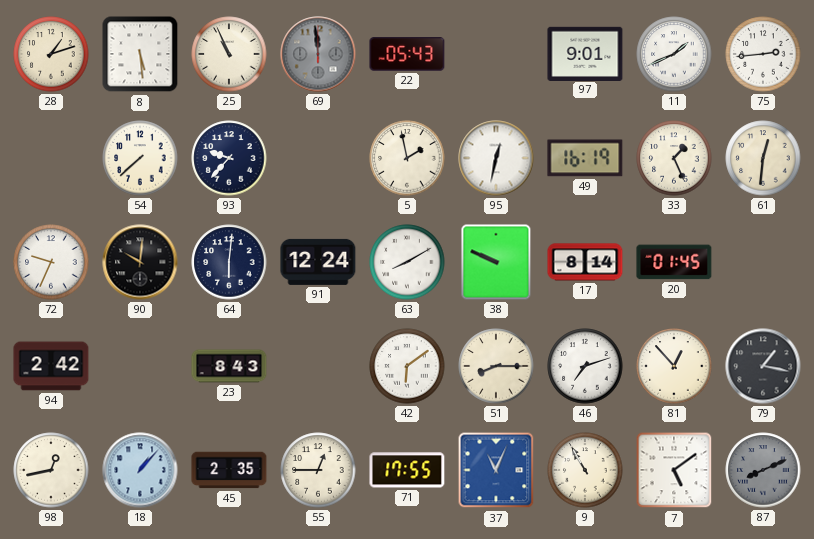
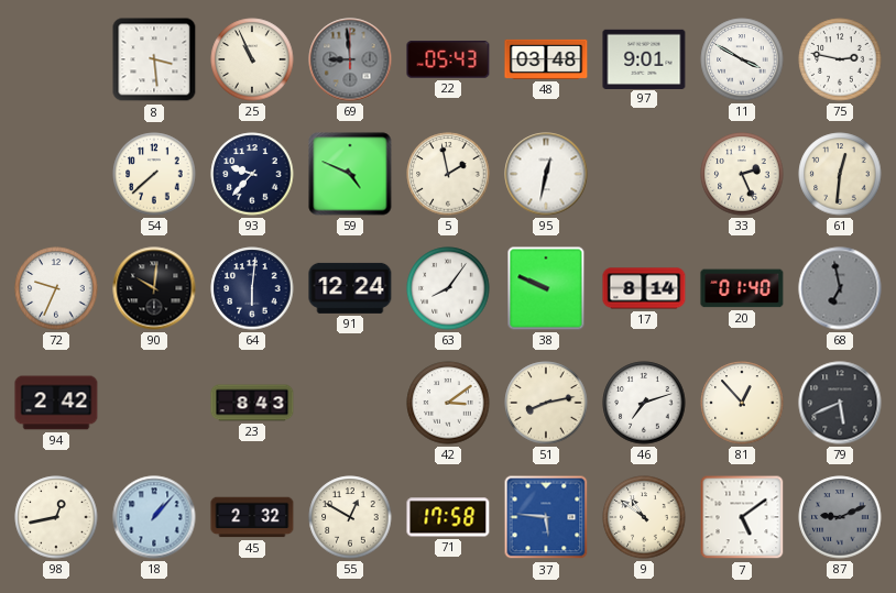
28: 1:12 -> none (51, 54)
8: 5:29 -> 3:29 (154, 59)
69: 11:59 -> 8:59 (350, 59)
48: none -> 03:48 (546, 59)
11: 1:41 -> 3:50 (742, 59)
75: 2:44 -> 2:47 (840, 59)
59: none -> 4:49 (350, 174)
49: 16:19 -> none (585, 158)
33: 1:26 -> 2:26 (742, 174)
63: 8:10 -> 8:06 (448, 288)
20: 01:45 -> 01:40 (742, 288)
68: none -> 6:58 (840, 288)
42: 6:09 -> 3:09 (448, 403)
51: 8:15 -> 8:13 (546, 403)
79: 1:17 -> 5:41 (840, 403)
45: 2:35 -> 2:32 (252, 517)
55: 12:45 -> 12:50 (350, 517)
71: 17:55 -> 17:58 (448, 517)
37: 11:04 -> 5:46 (546, 517)
9: 10:55 -> 10:51 (644, 517)
87: 8:11 -> 9:11 (840, 517)
